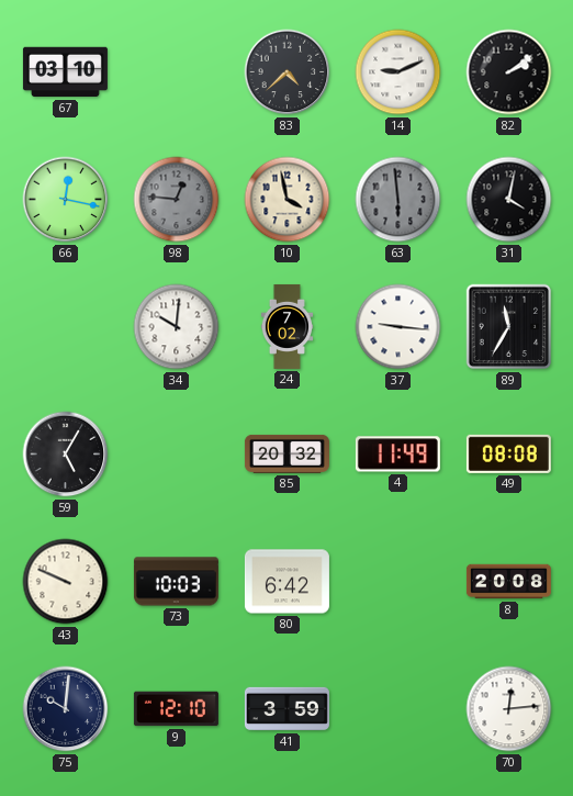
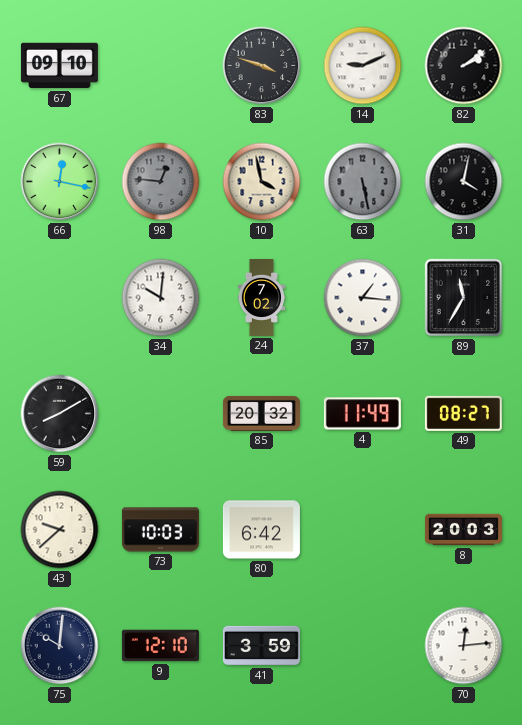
67: 03:10 -> 09:10 (59, 66)
83: 4:38 -> 3:48 (262, 66)
63: 5:59 -> 5:28 (363, 182)
37: 9:16 -> 1:16 (363, 298)
59: 5:05 -> 8:10 (60, 414)
49: 08:08 -> 08:27 (463, 413)
43: 9:49 -> 9:38 (60, 530)
8: 20:08 -> 20:03 (463, 530)
